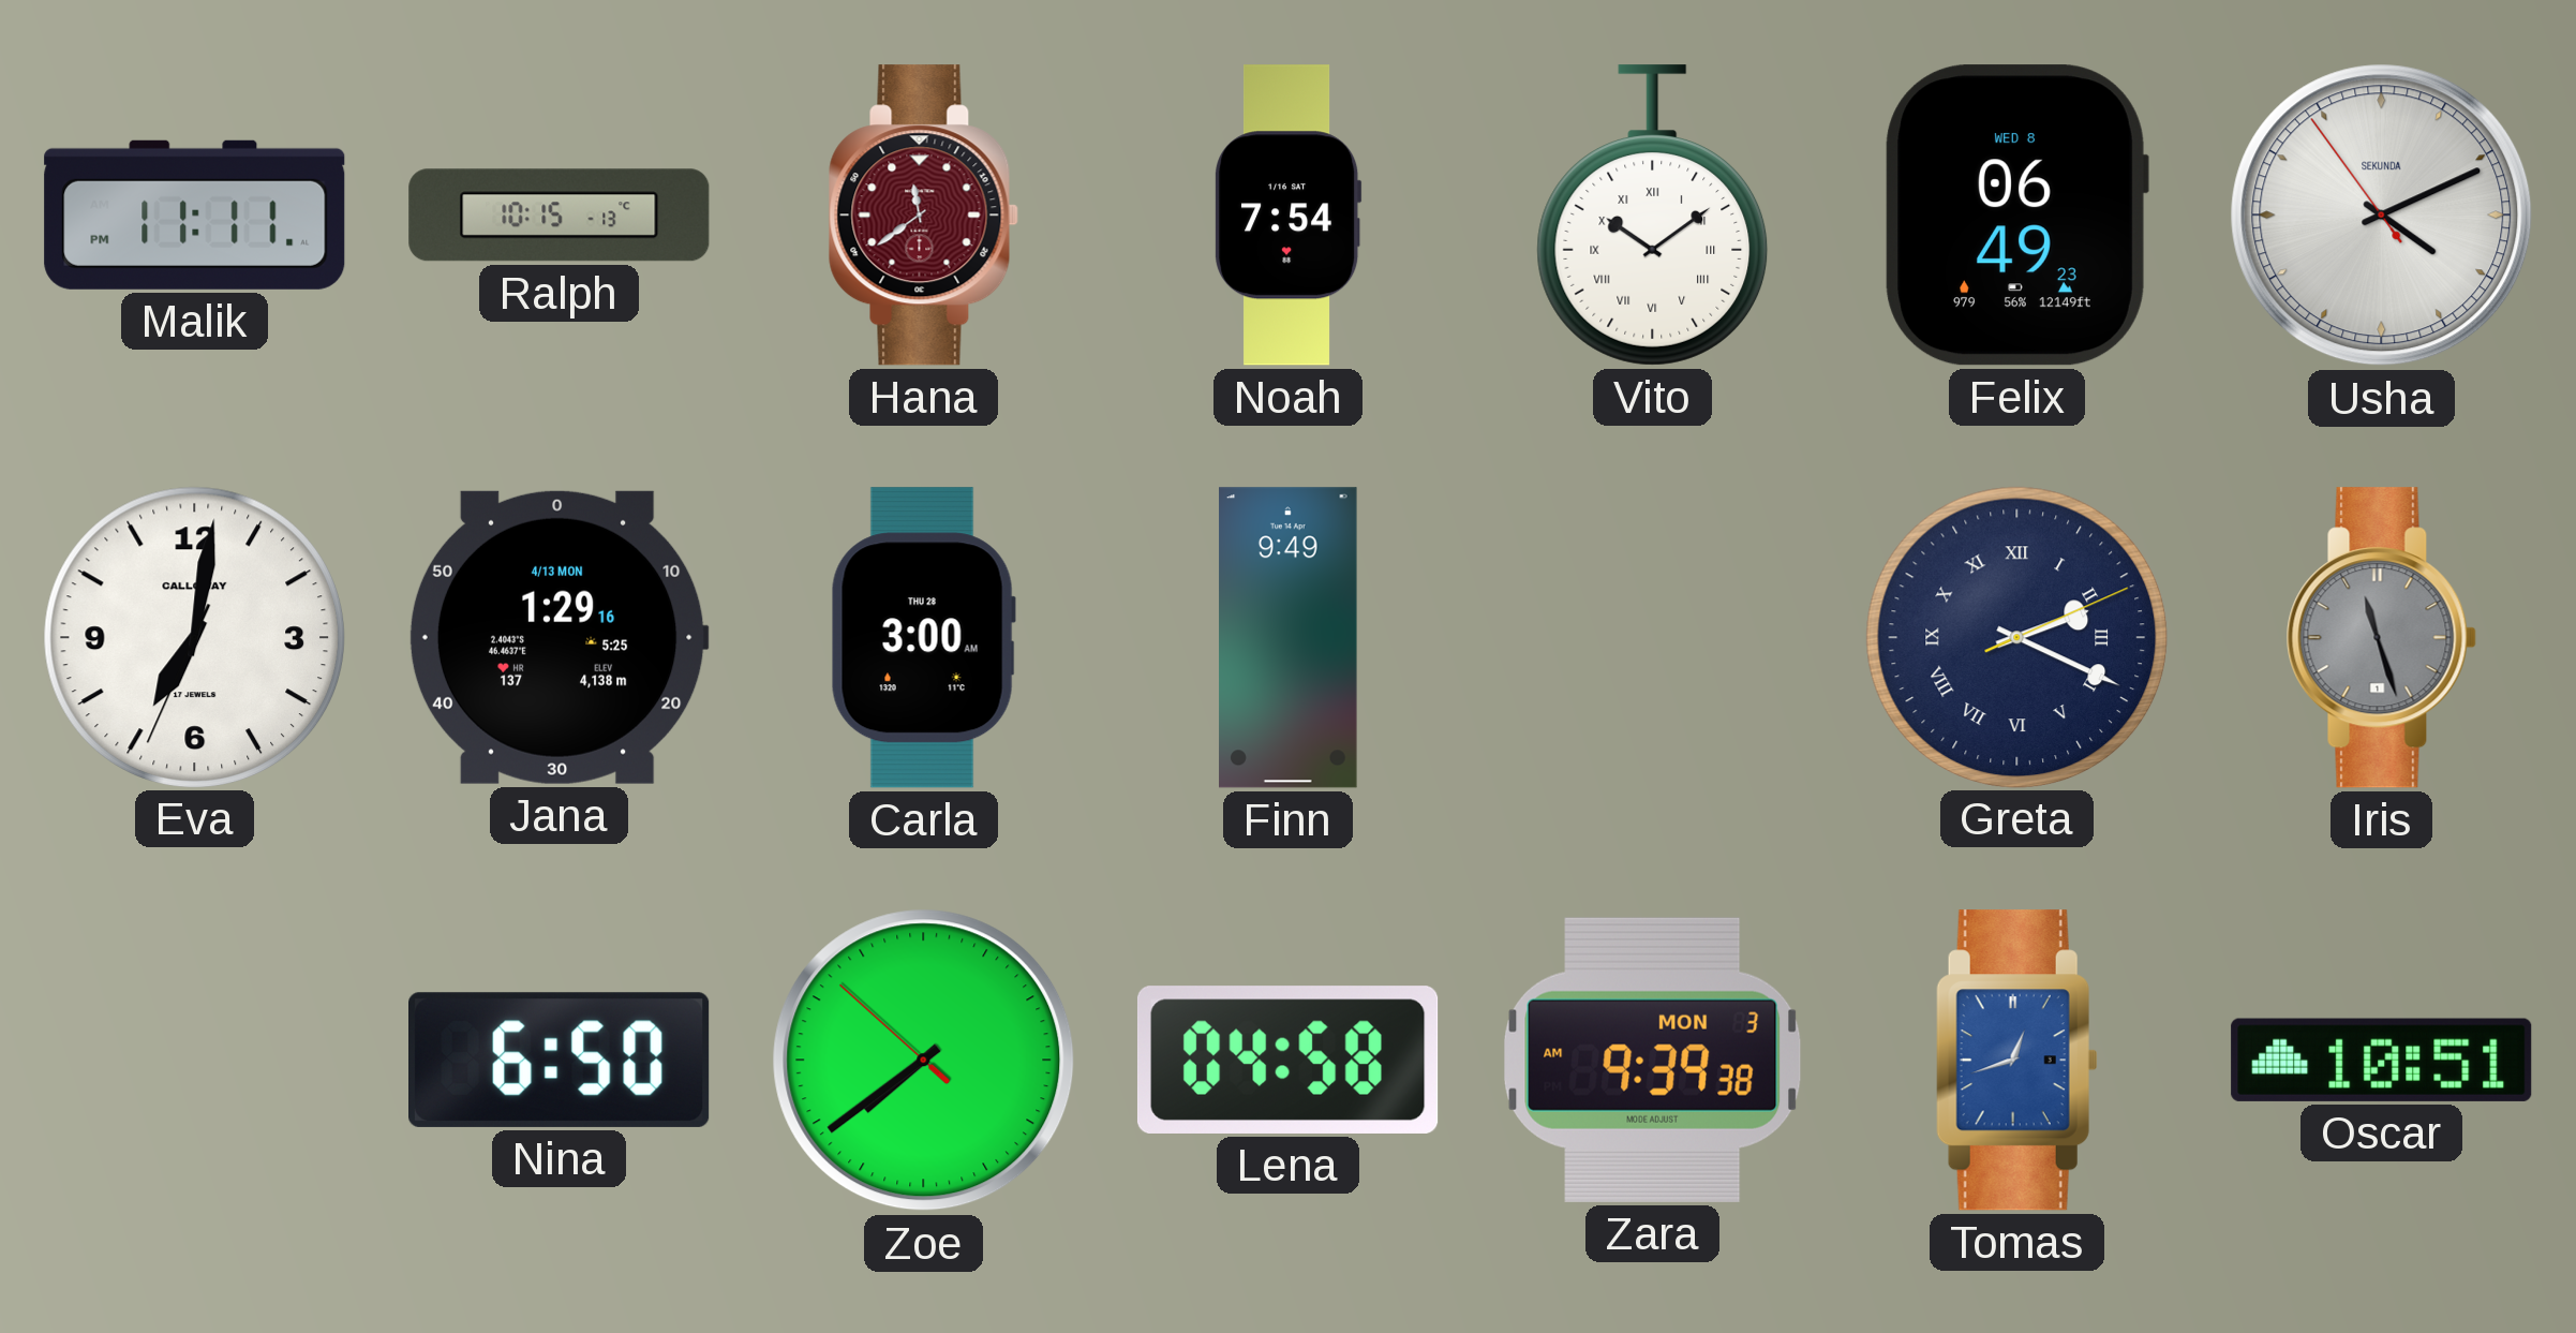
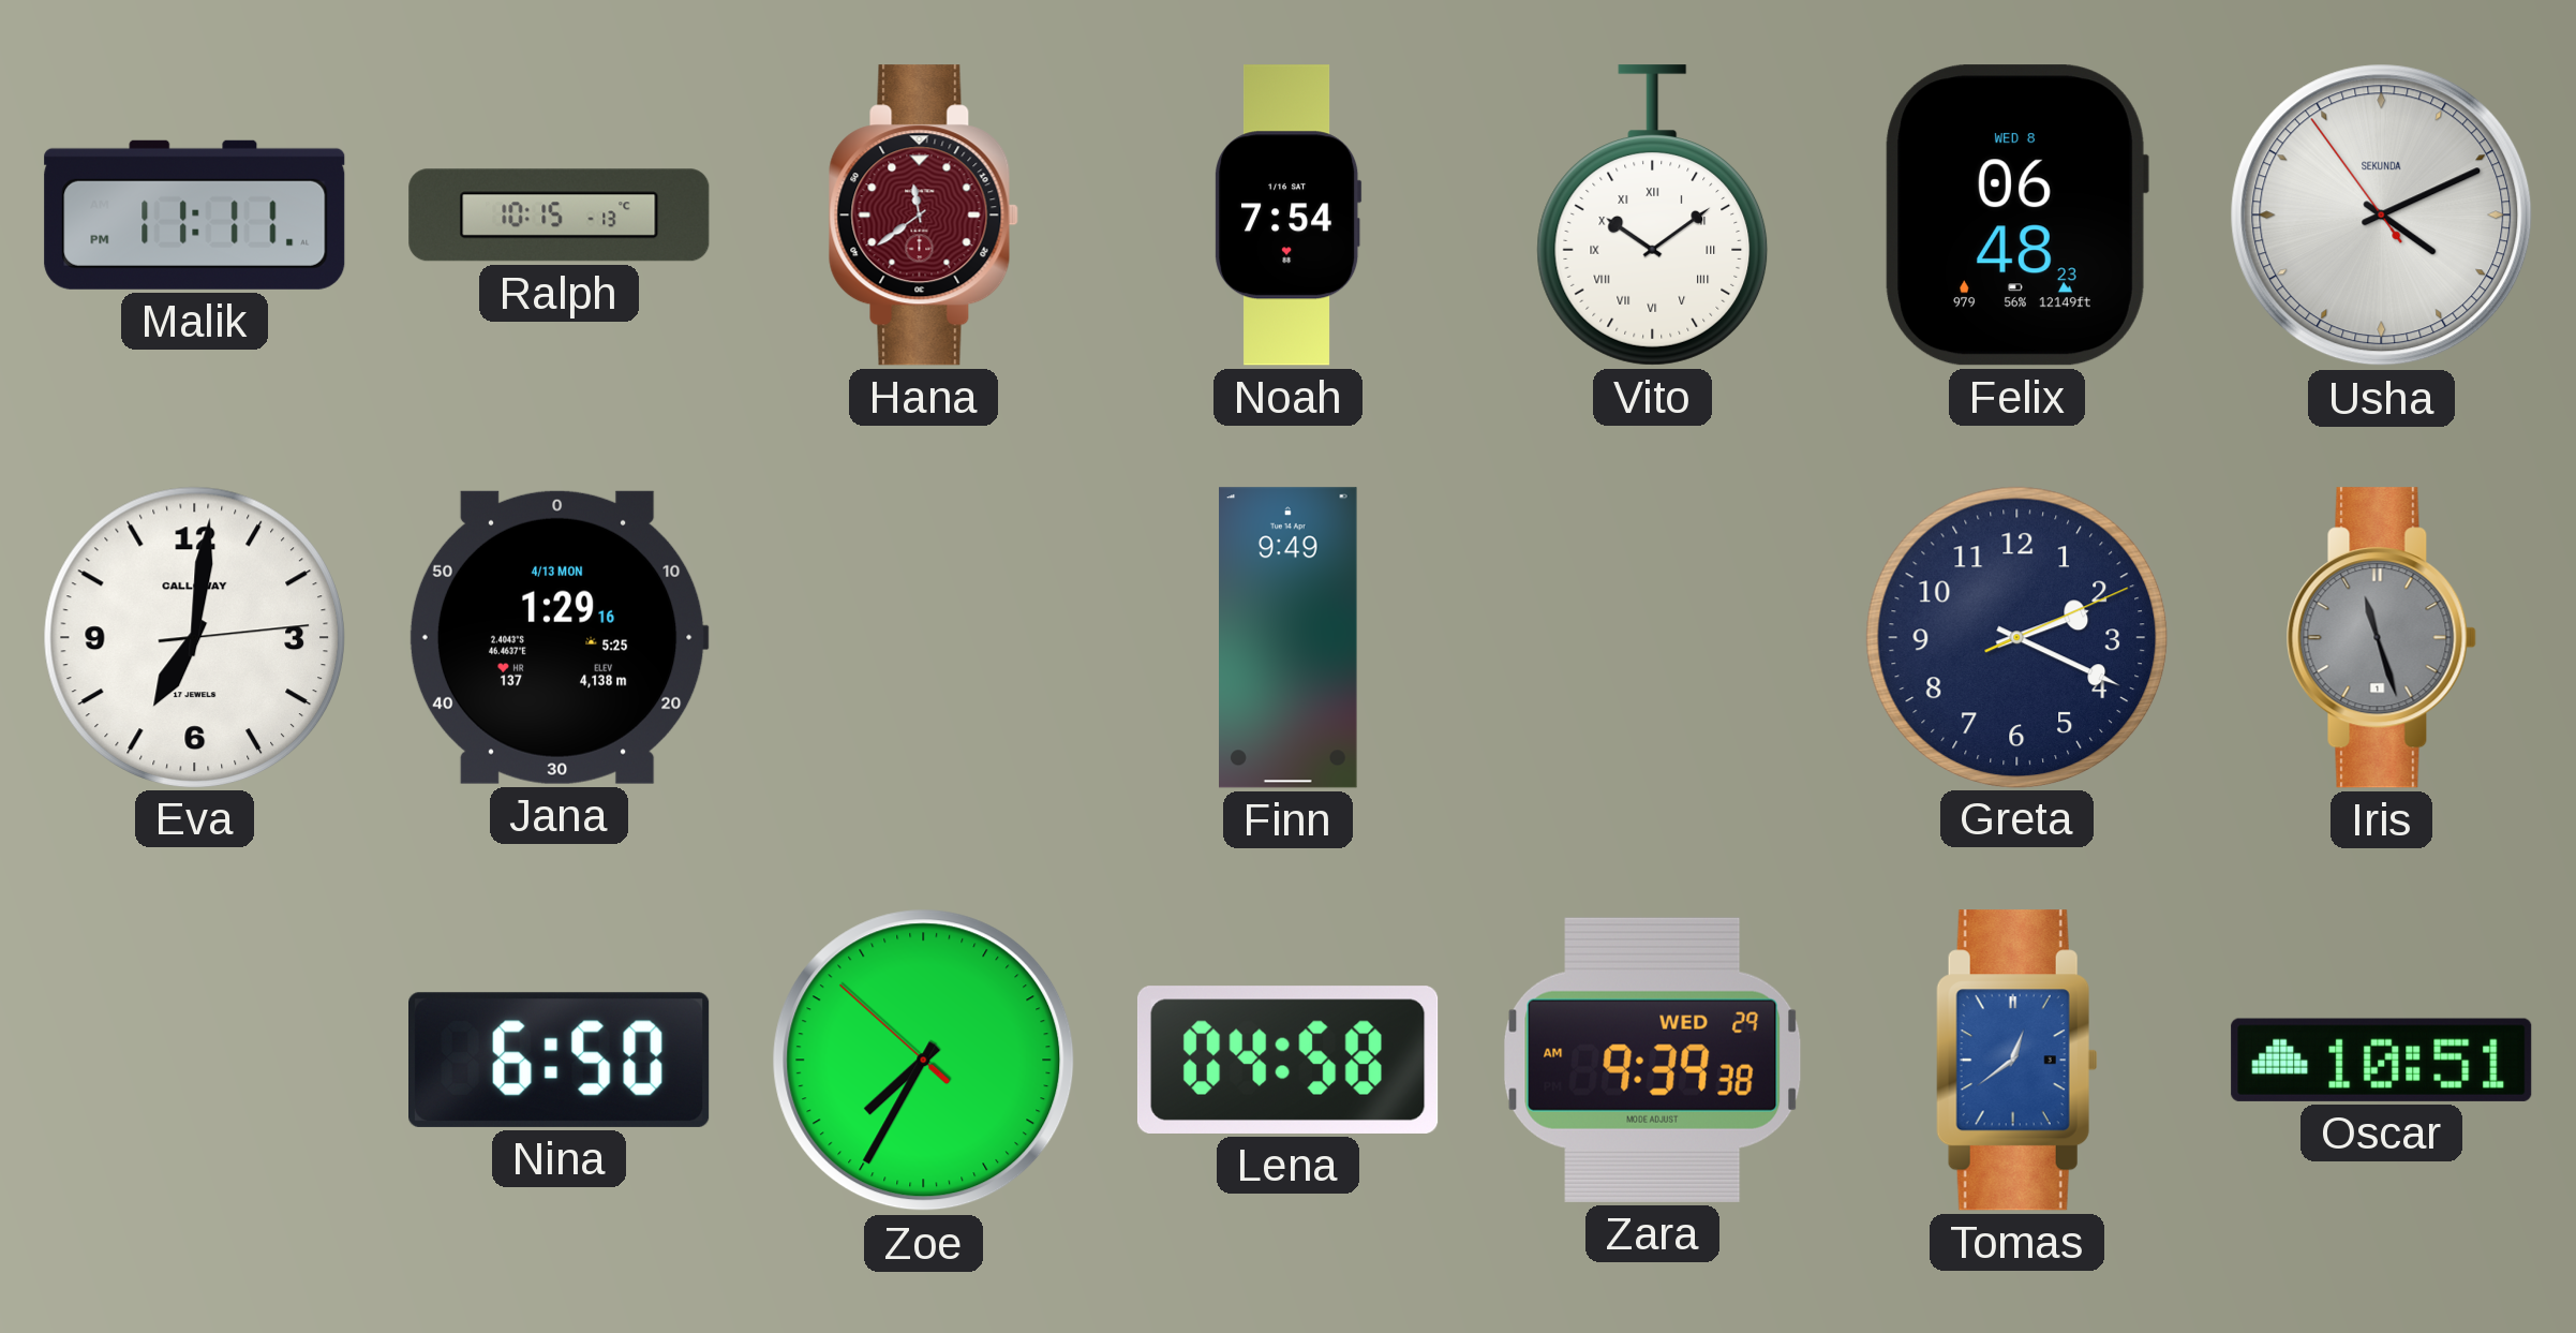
Felix: 06:49 -> 06:48 (2016, 216)
Eva: 7:01:34 -> 7:01:14 (194, 637)
Carla: 3:00 -> none (923, 638)
Greta numerals: Roman -> Arabic (2016, 637)
Zoe: 7:38 -> 7:34 (924, 1061)
Zara date: MON 3 -> WED 29 (1653, 1060)
Tomas: 12:42 -> 12:39 (2016, 1061)
